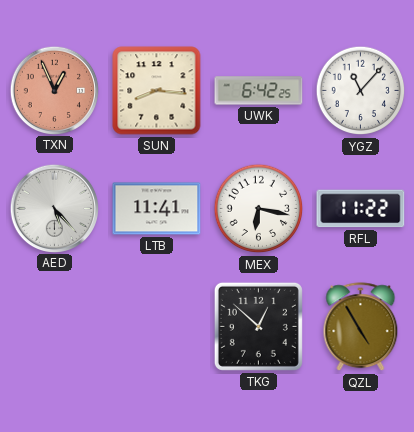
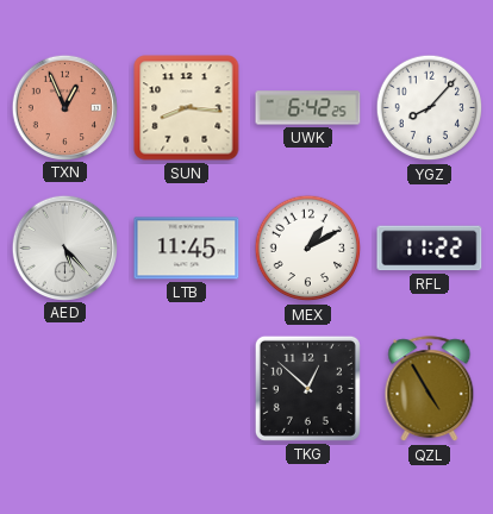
YGZ: 11:07 -> 8:07 (430, 108)
LTB: 11:41 -> 11:45 (187, 249)
MEX: 6:17 -> 1:10 (308, 249)
